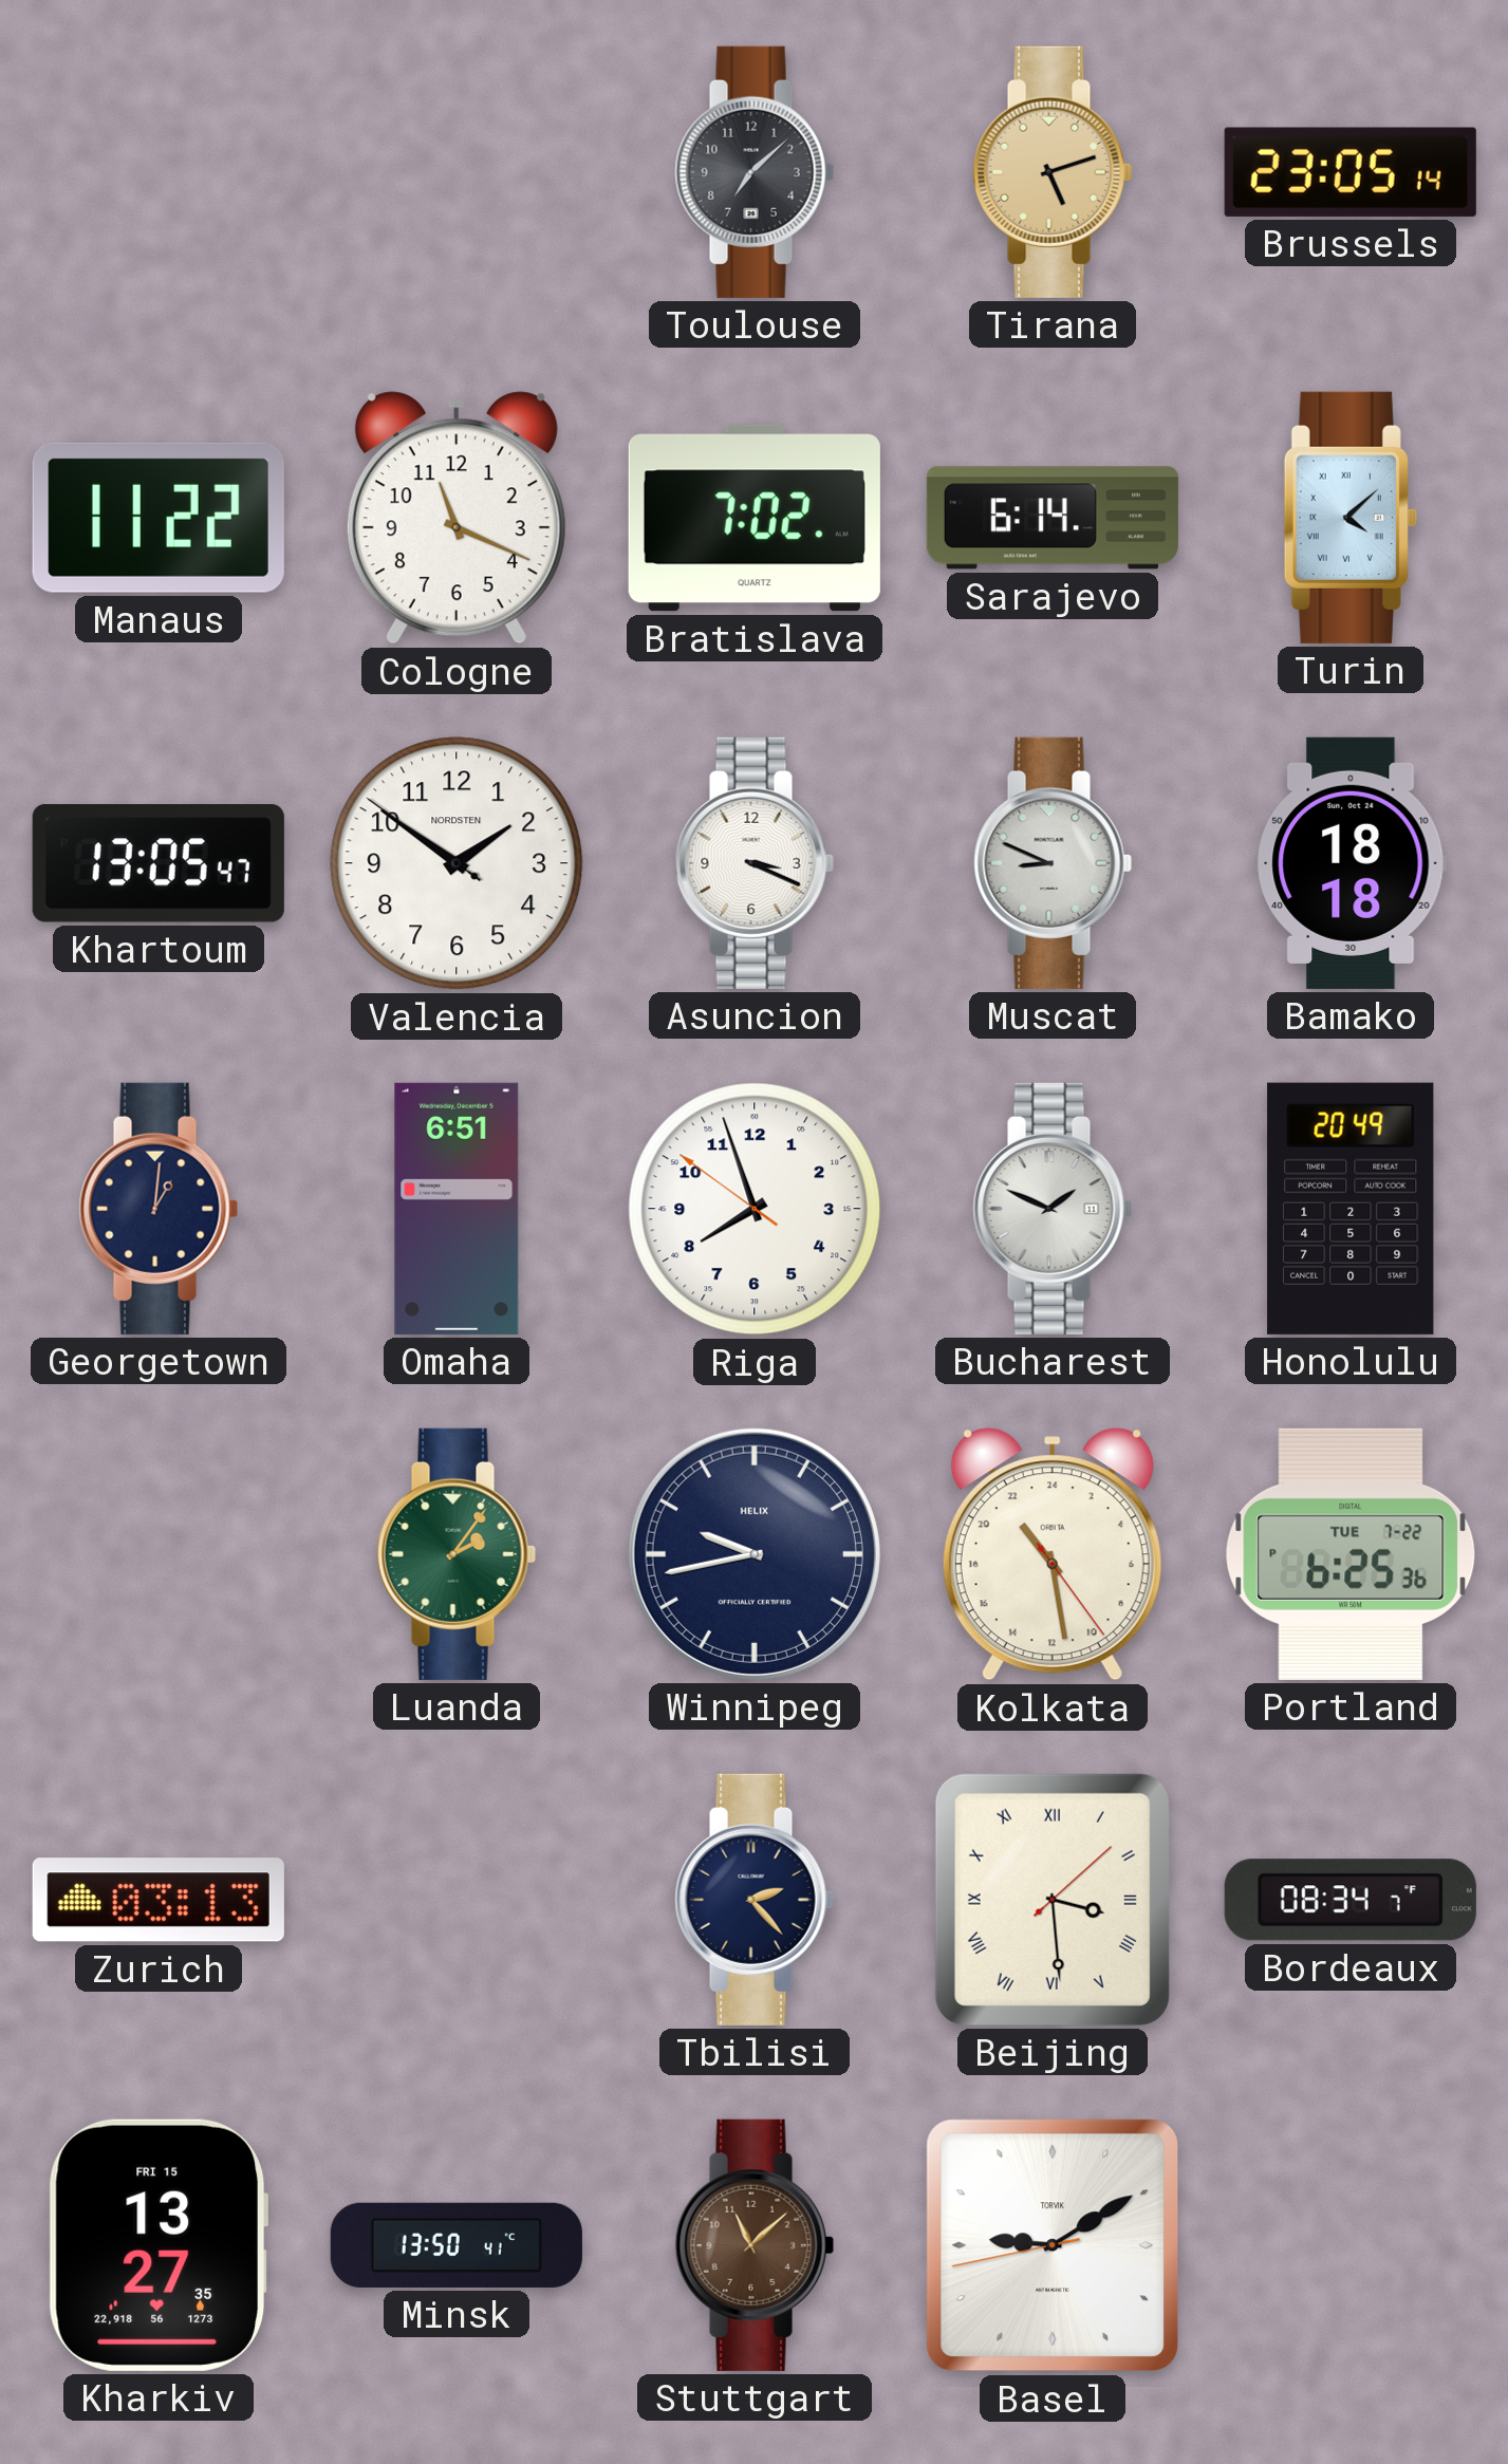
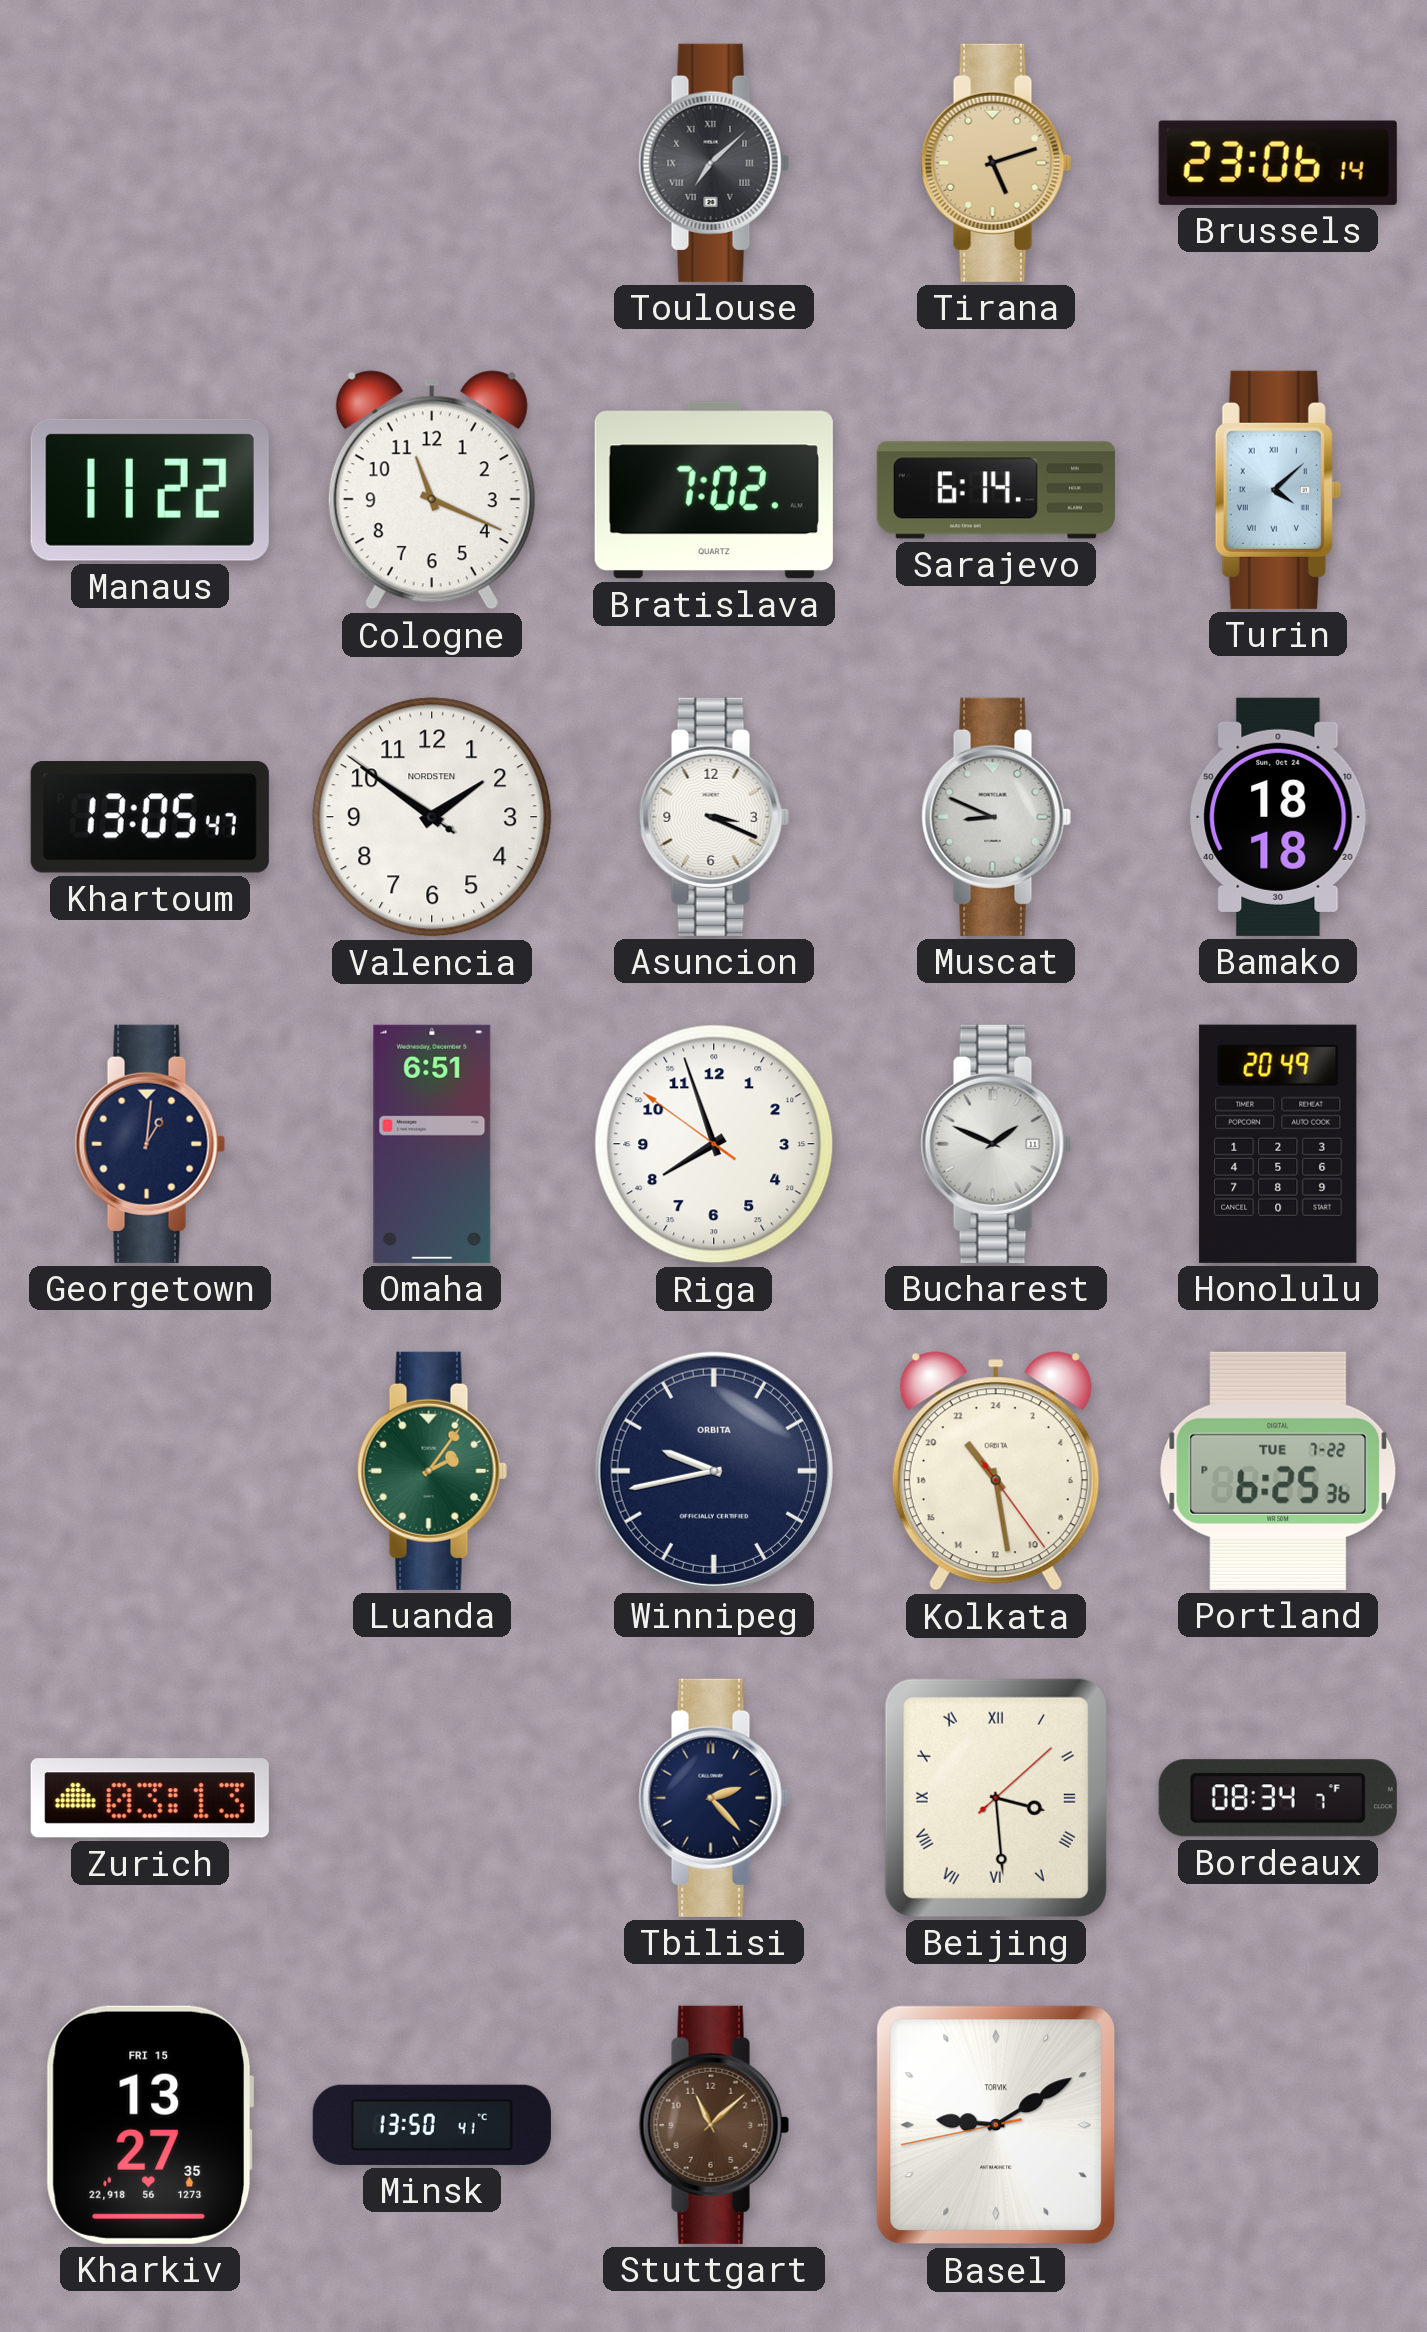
Toulouse numerals: Arabic -> Roman (714, 163)
Brussels: 23:05 -> 23:06 (1278, 163)
Winnipeg brand: HELIX -> ORBITA (714, 1471)
